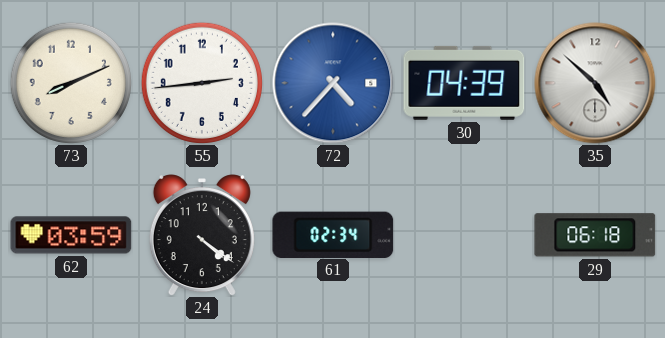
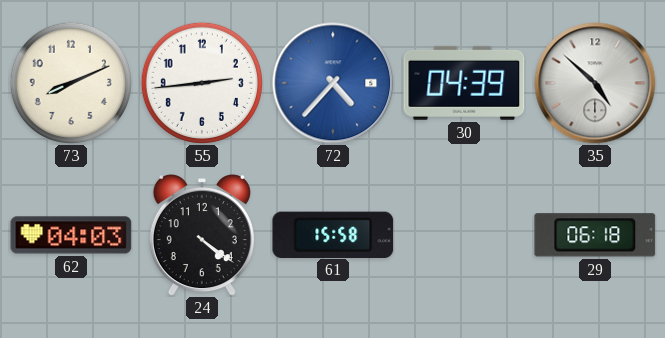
62: 03:59 -> 04:03 (71, 235)
61: 02:34 -> 15:58 (333, 234)
